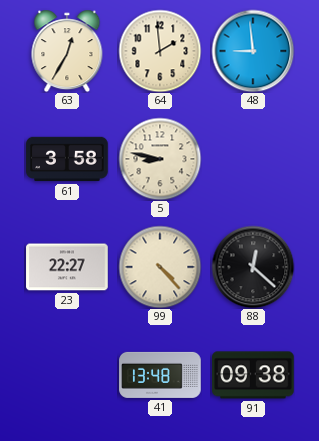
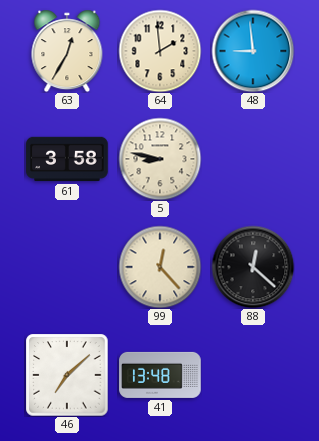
23: 22:27 -> none (67, 267)
99: 4:23 -> 12:23 (160, 267)
46: none -> 7:08 (67, 375)
91: 09:38 -> none (253, 375)
